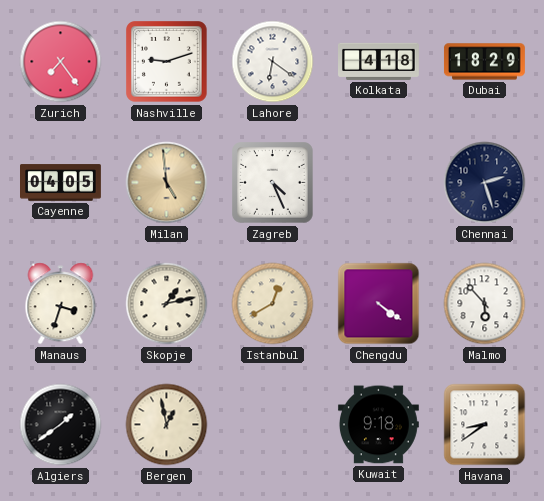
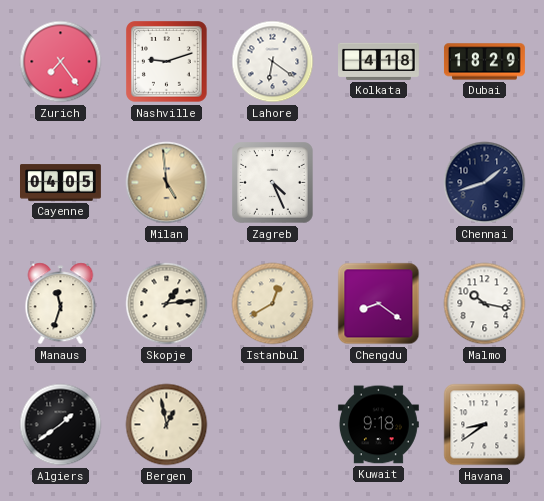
Chennai: 2:27 -> 1:42 (485, 183)
Manaus: 3:33 -> 11:33 (61, 304)
Skopje: 1:13 -> 1:14 (167, 304)
Chengdu: 4:21 -> 8:21 (379, 304)
Malmo: 5:53 -> 10:17 (485, 304)
